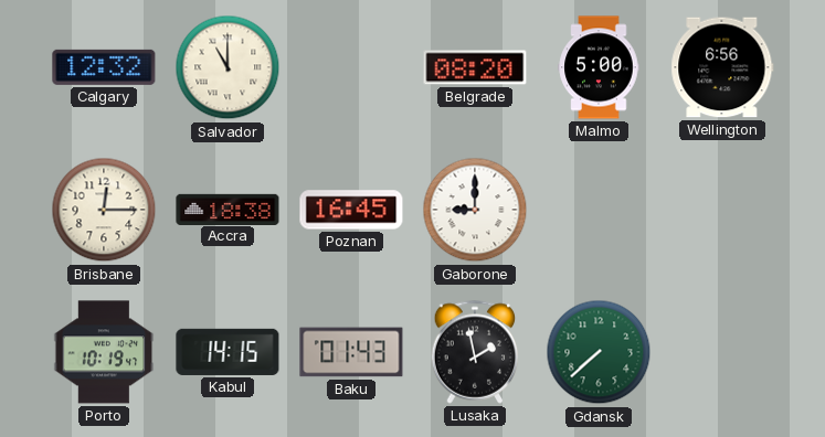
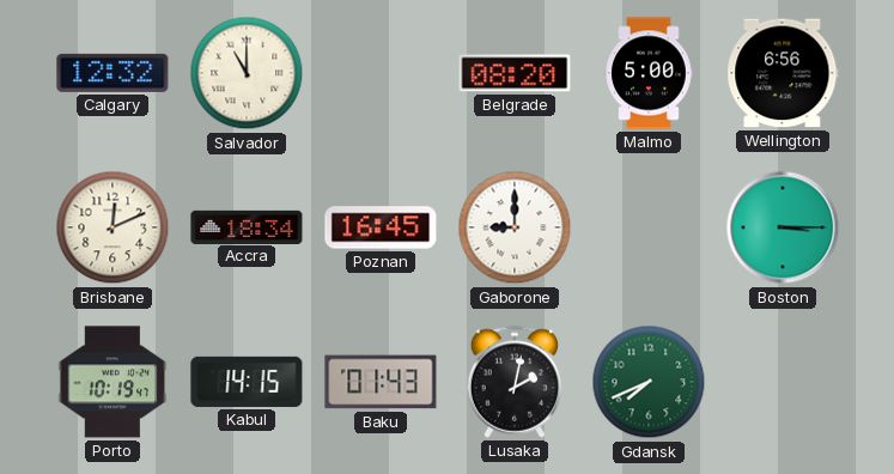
Brisbane: 12:15 -> 12:11 (112, 227)
Accra: 18:38 -> 18:34 (247, 226)
Boston: none -> 3:15 (783, 227)
Lusaka: 1:58 -> 2:02 (515, 382)
Gdansk: 7:38 -> 7:41 (649, 382)
